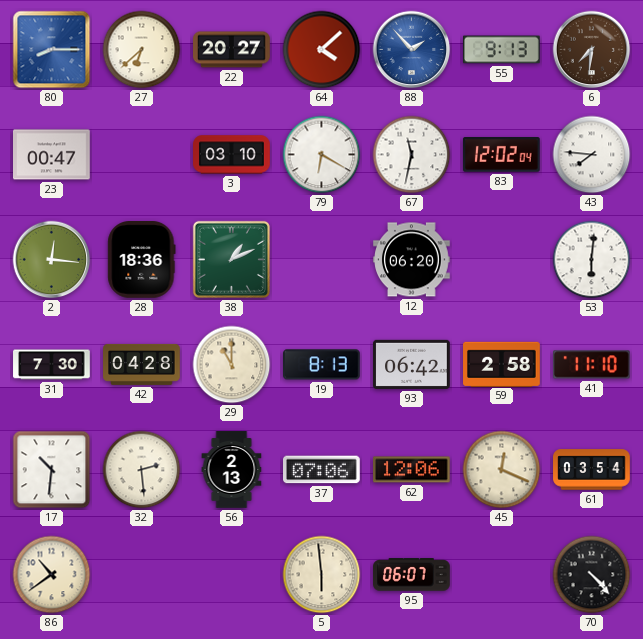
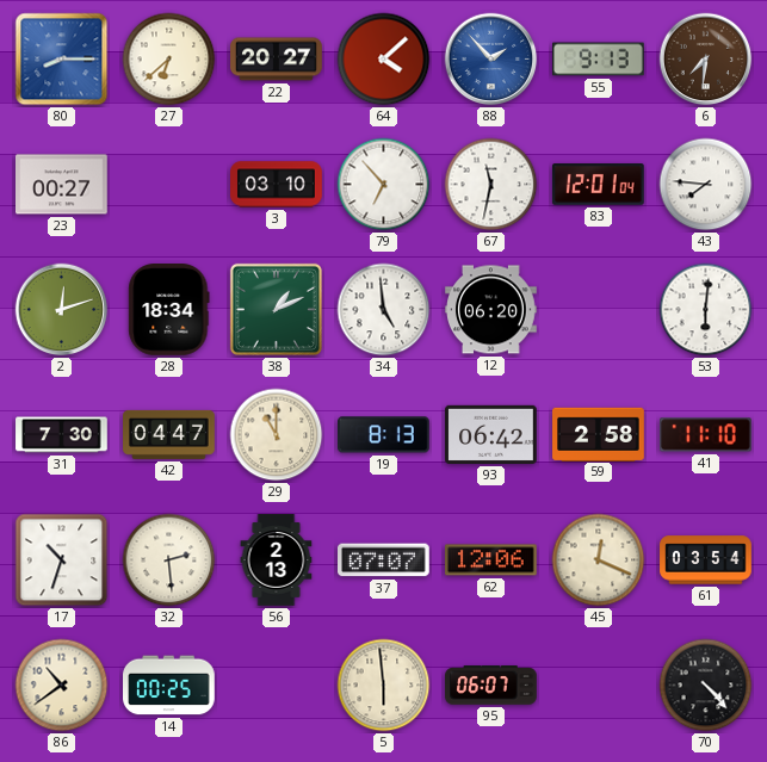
23: 00:47 -> 00:27 (62, 185)
79: 6:20 -> 6:53 (384, 185)
83: 12:02 -> 12:01 (599, 185)
2: 12:16 -> 12:12 (62, 310)
28: 18:36 -> 18:34 (169, 310)
34: none -> 4:59 (384, 310)
42: 04:28 -> 04:47 (169, 434)
17: 10:31 -> 10:33 (62, 560)
37: 07:06 -> 07:07 (384, 560)
14: none -> 00:25 (169, 686)
